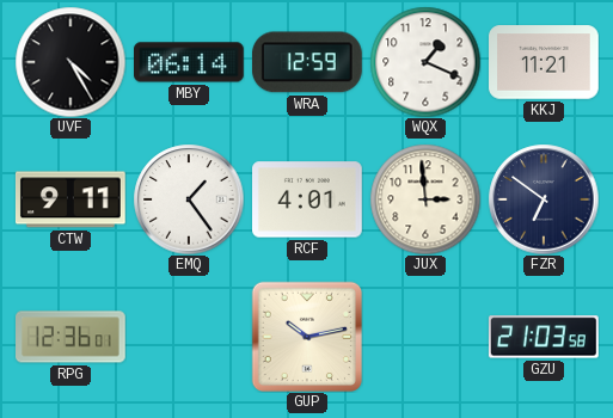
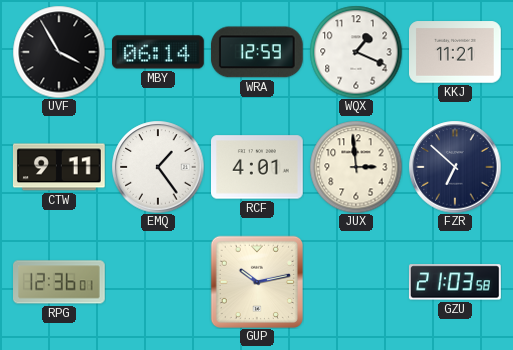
UVF: 4:25 -> 3:55 (59, 52)
FZR: 6:51 -> 6:52 (455, 167)
